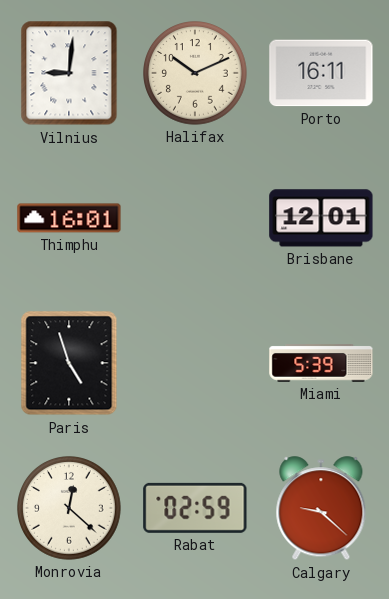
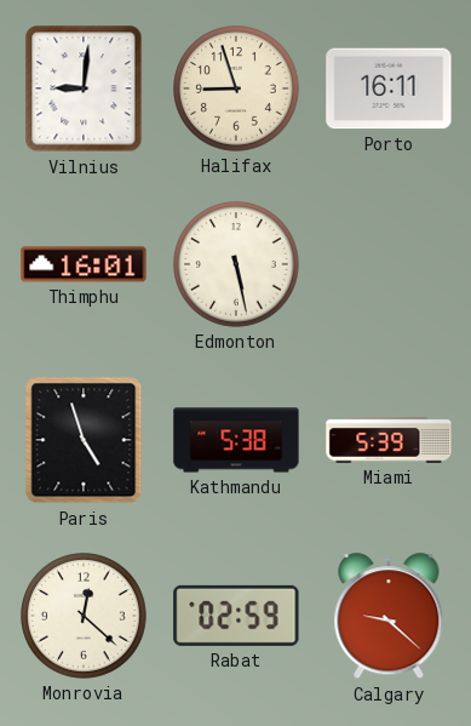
Halifax: 10:11 -> 8:57 (237, 90)
Edmonton: none -> 5:28 (237, 265)
Brisbane: 12:01 -> none (321, 218)
Kathmandu: none -> 5:38 (236, 440)
